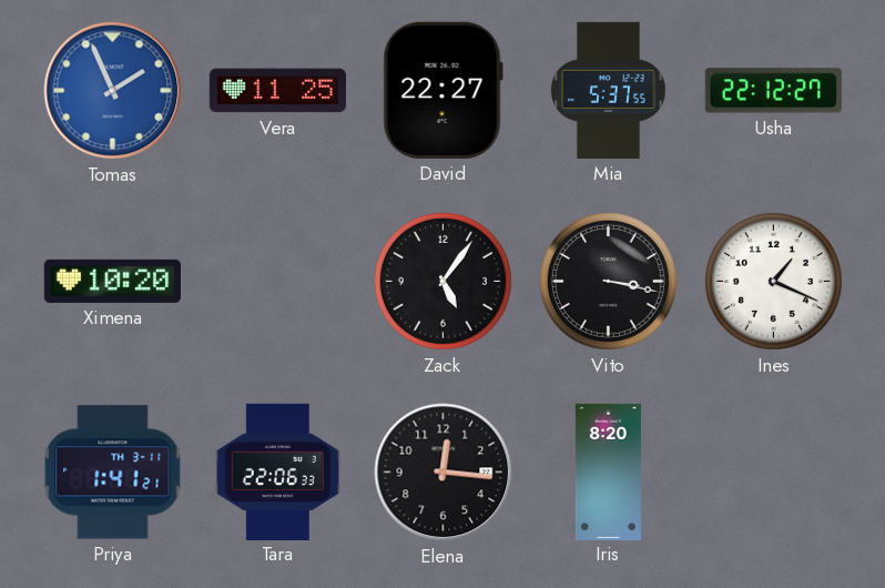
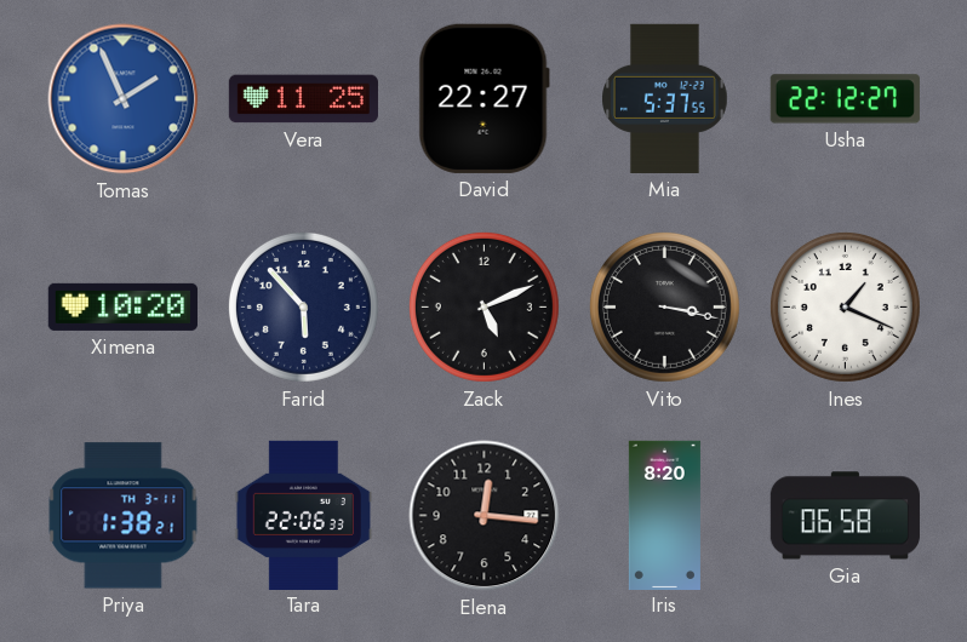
Farid: none -> 5:53 (303, 306)
Zack: 5:06 -> 5:11 (483, 306)
Priya: 1:41 -> 1:38 (124, 516)
Gia: none -> 06:58 (845, 516)
